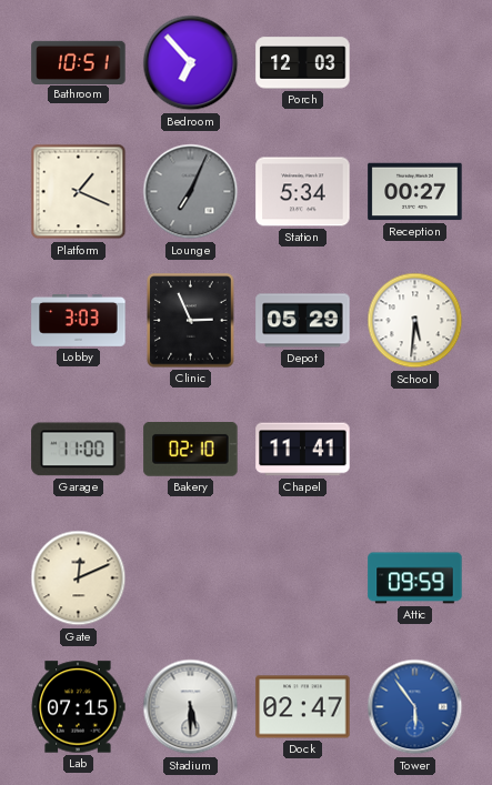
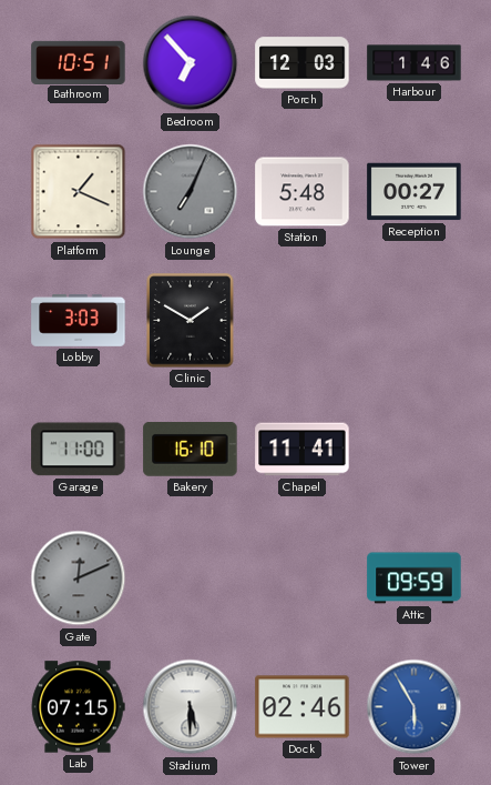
Harbour: none -> 1:46 (415, 63)
Station: 5:34 -> 5:48 (303, 192)
Clinic: 2:56 -> 1:50 (191, 321)
Depot: 05:29 -> none (303, 321)
School: 5:31 -> none (415, 321)
Bakery: 02:10 -> 16:10 (191, 450)
Gate dial: cream -> grey (79, 578)
Dock: 02:47 -> 02:46 (303, 707)
Tower: 5:54 -> 5:55 (415, 707)
